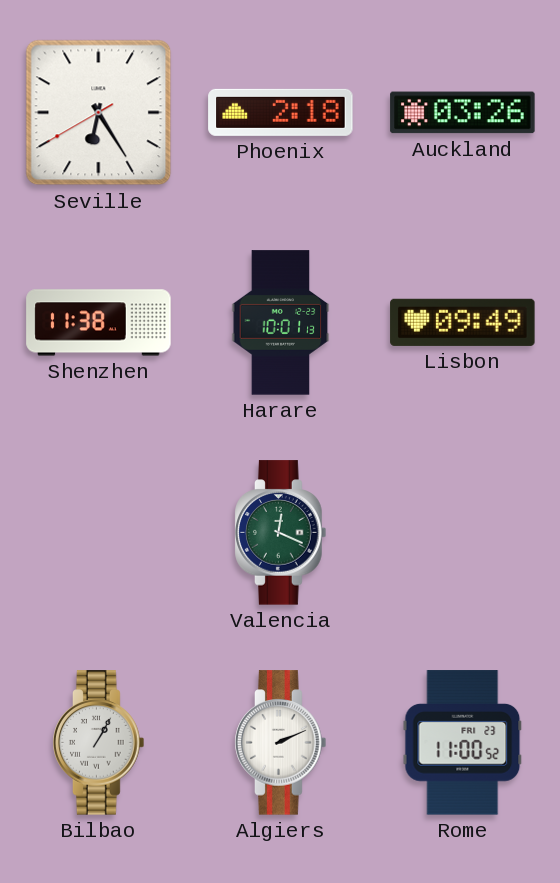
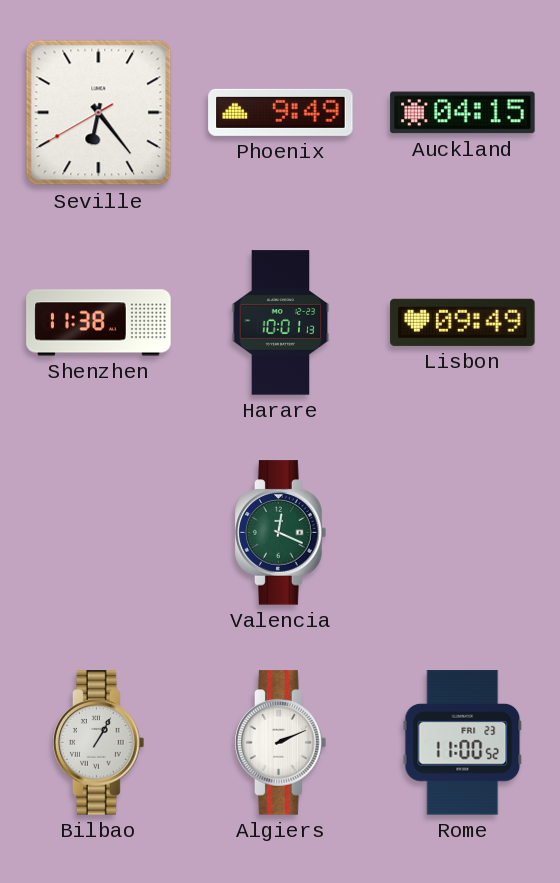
Seville: 6:24 -> 6:23 (99, 113)
Phoenix: 2:18 -> 9:49 (281, 112)
Auckland: 03:26 -> 04:15 (463, 113)
